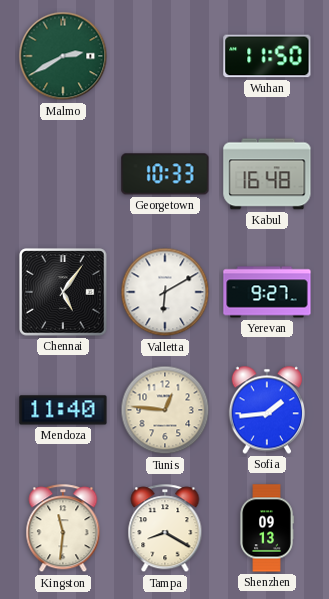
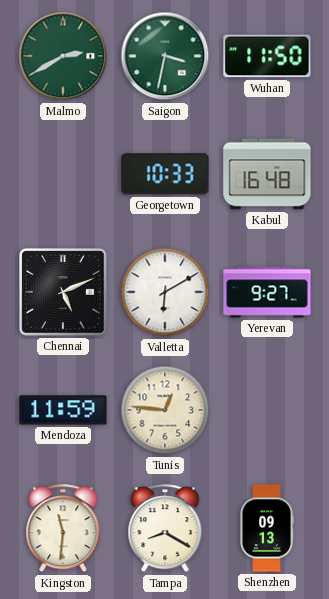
Saigon: none -> 3:32 (165, 56)
Chennai: 5:06 -> 5:11 (63, 292)
Mendoza: 11:40 -> 11:59 (63, 410)
Sofia: 1:44 -> none (266, 410)
